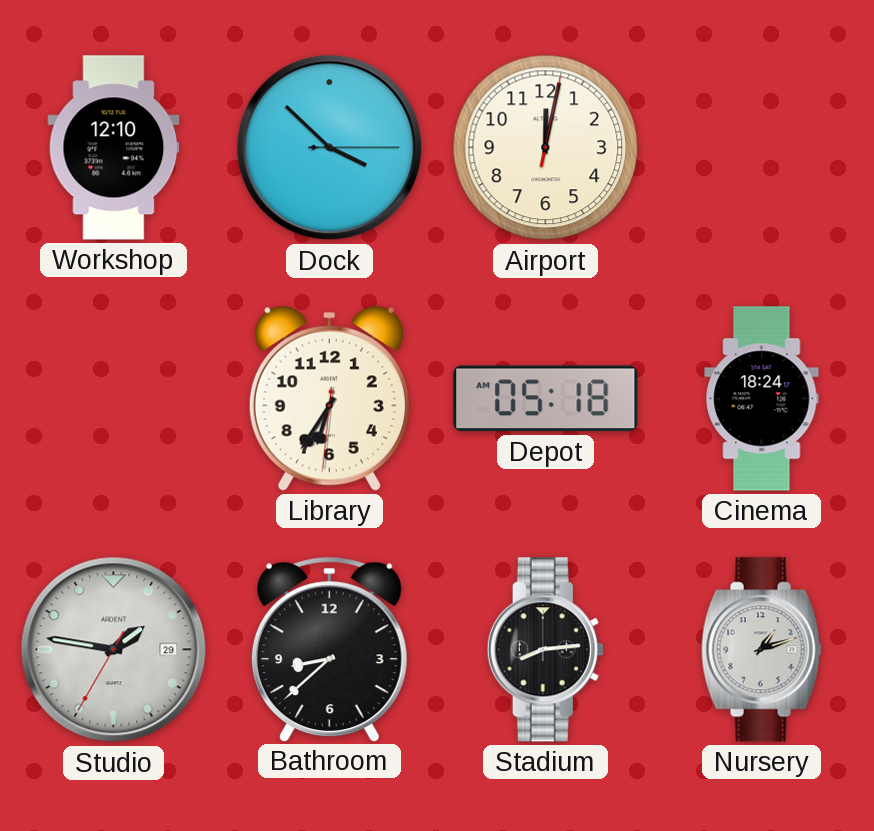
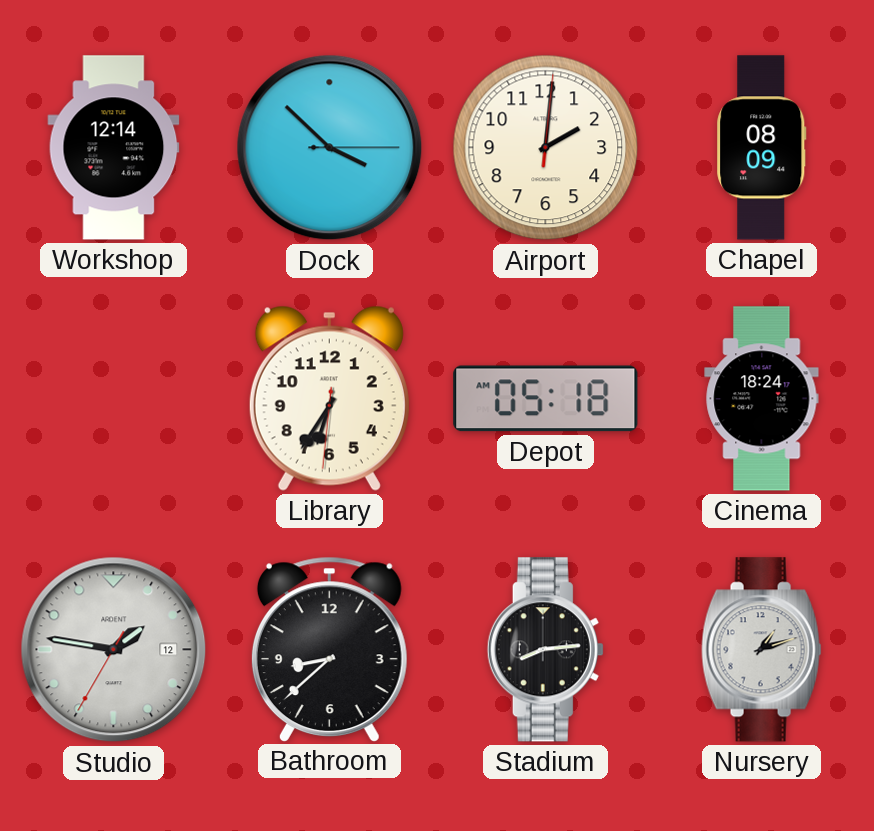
Workshop: 12:10 -> 12:14 (114, 148)
Airport: 12:02 -> 2:01 (546, 148)
Chapel: none -> 08:09 (762, 148)
Studio date: 29 -> 12 (114, 650)
